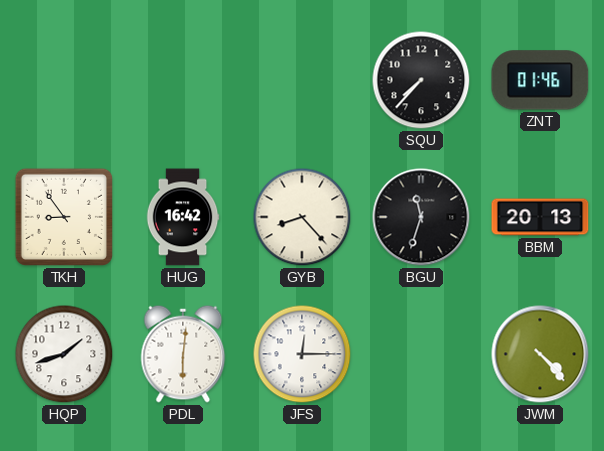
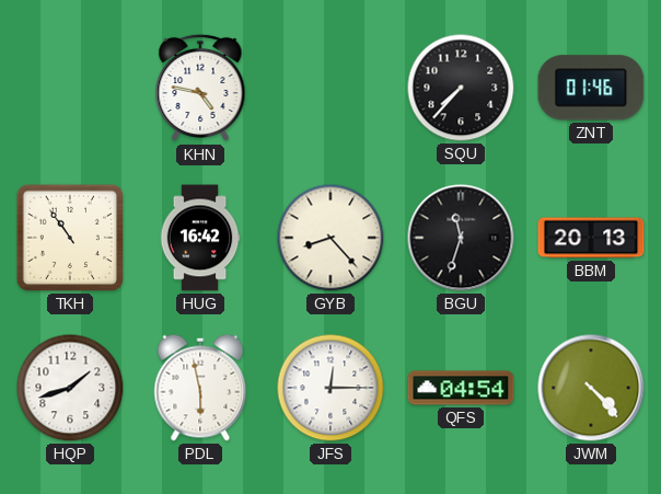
KHN: none -> 4:47 (200, 88)
TKH: 8:54 -> 10:54 (70, 238)
PDL: 6:01 -> 5:58 (200, 388)
QFS: none -> 04:54 (461, 388)
